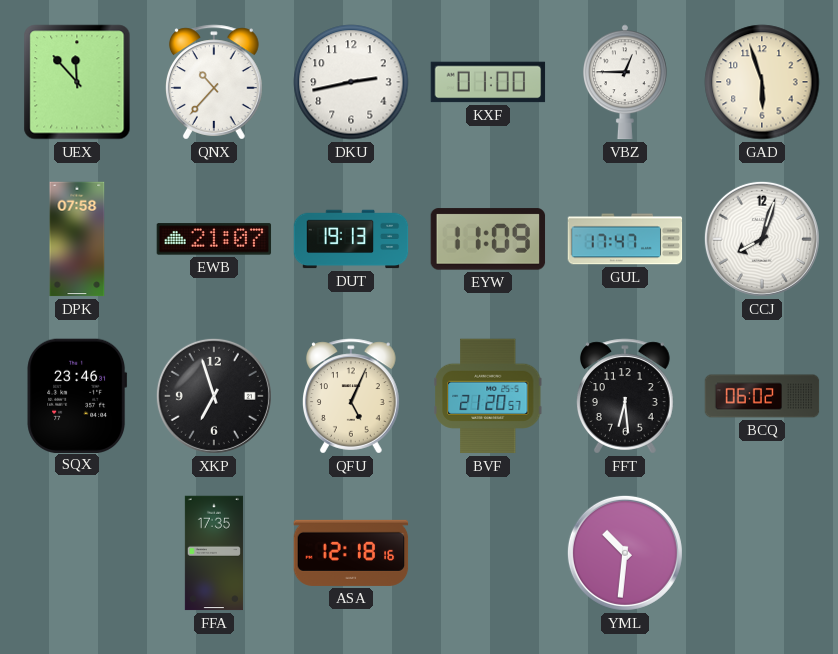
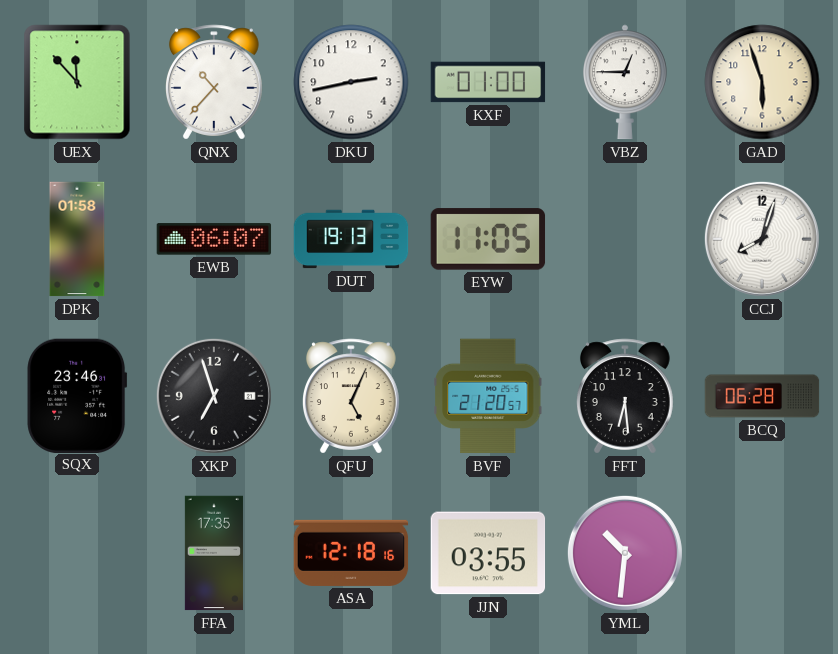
DPK: 07:58 -> 01:58 (77, 239)
EWB: 21:07 -> 06:07 (214, 239)
EYW: 11:09 -> 11:05 (488, 239)
GUL: 17:47 -> none (625, 239)
BCQ: 06:02 -> 06:28 (762, 396)
JJN: none -> 03:55 (488, 553)
